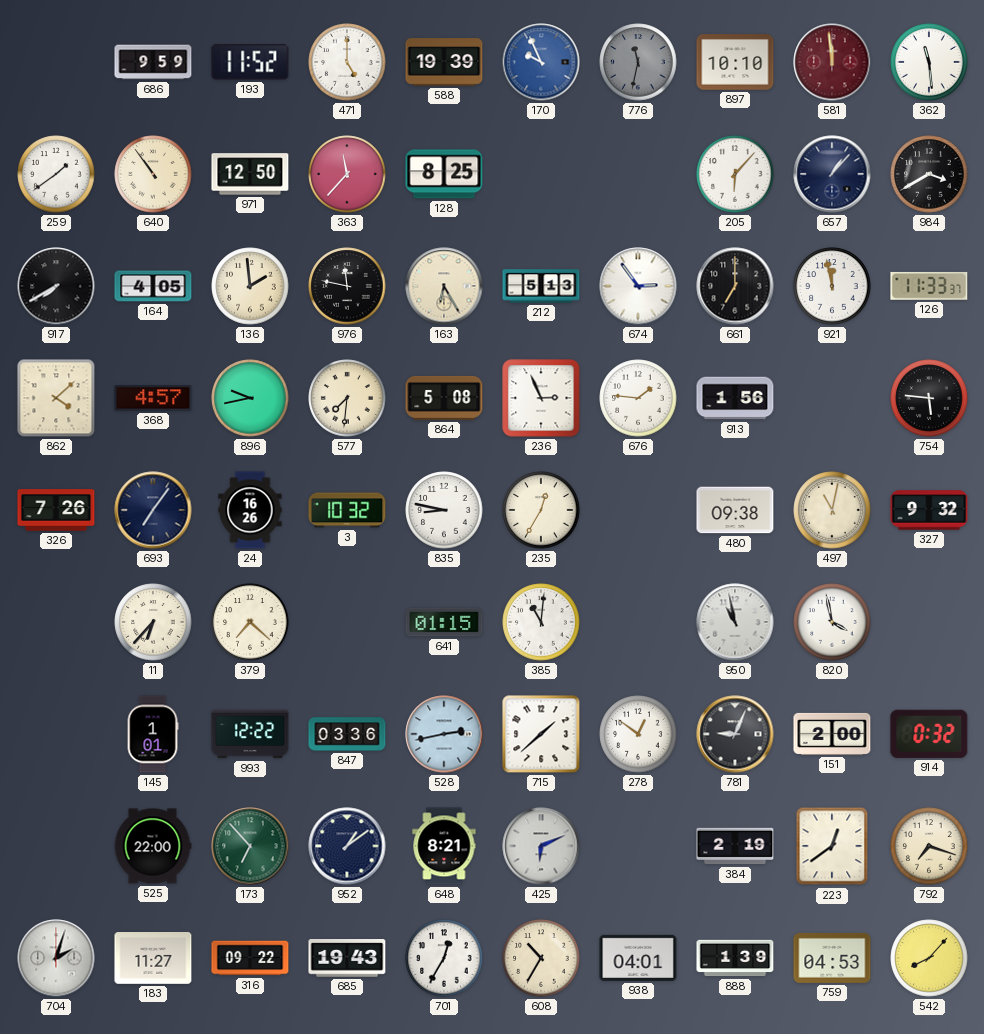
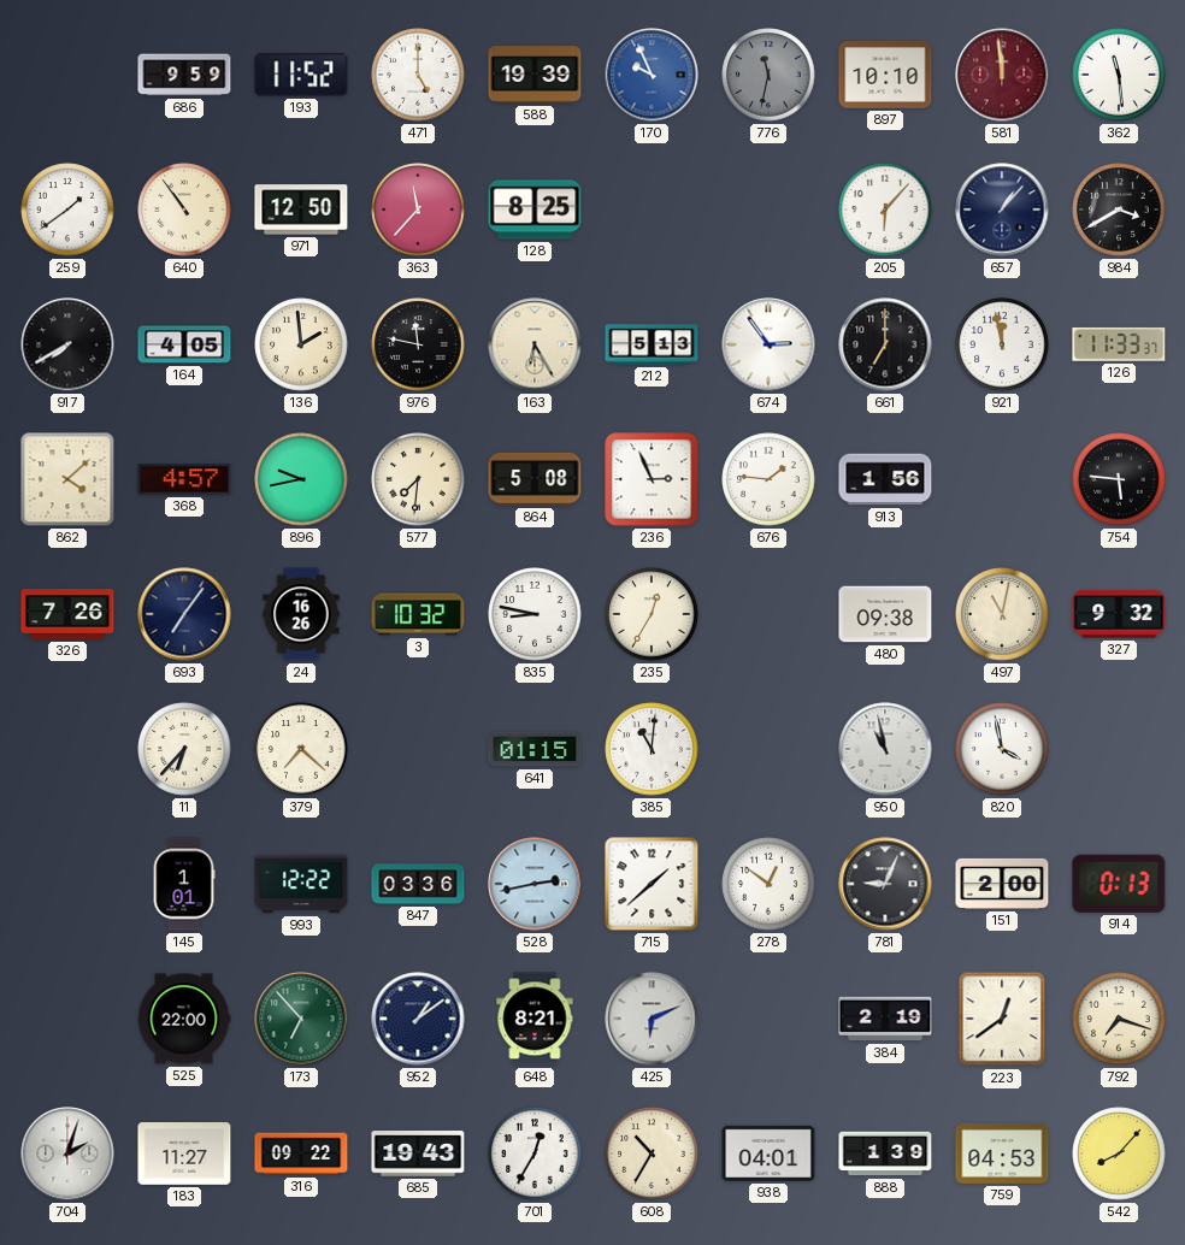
914: 0:32 -> 0:13 (1119, 884)
